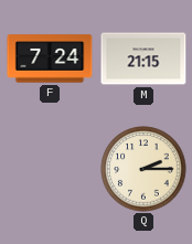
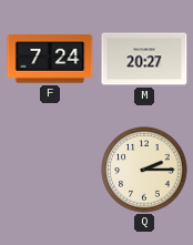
M: 21:15 -> 20:27 (144, 59)
